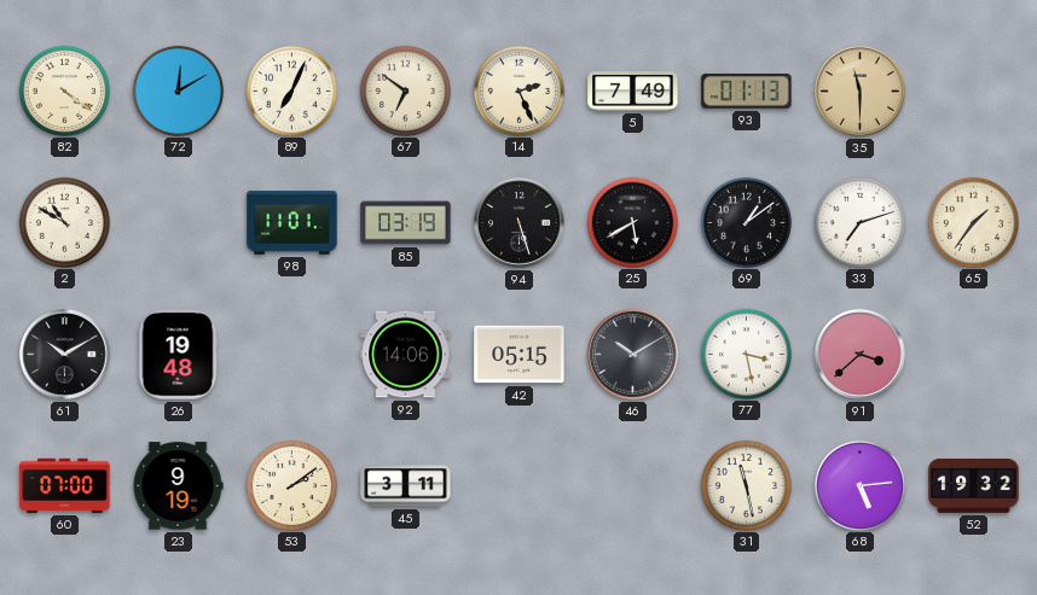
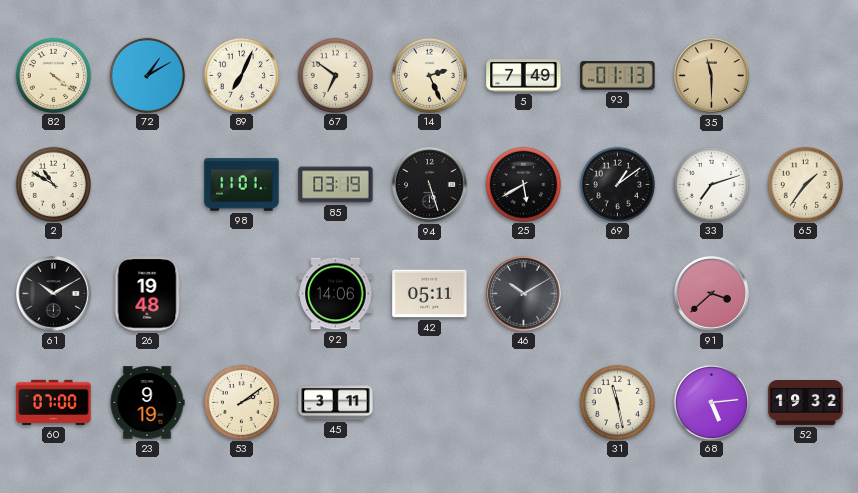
72: 12:10 -> 1:10 (147, 75)
42: 05:15 -> 05:11 (430, 294)
77: 3:28 -> none (746, 354)
